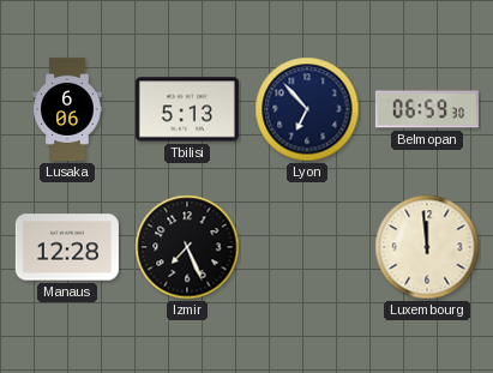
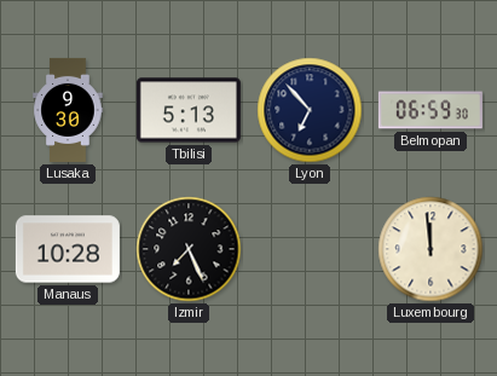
Lusaka: 6:06 -> 9:30 (68, 110)
Manaus: 12:28 -> 10:28 (68, 249)
